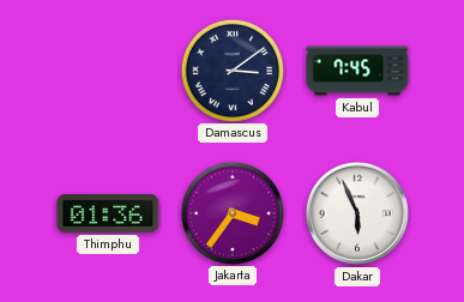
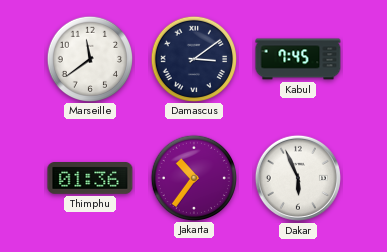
Marseille: none -> 11:39 (89, 58)
Jakarta: 3:36 -> 10:36 (193, 177)
